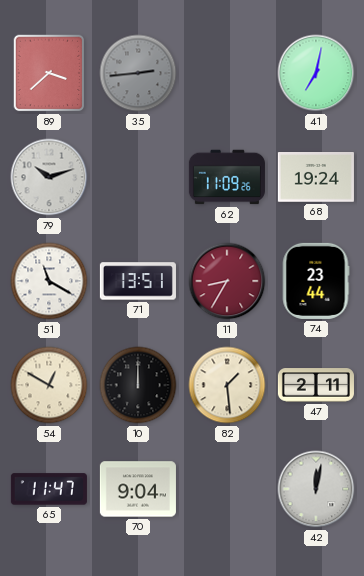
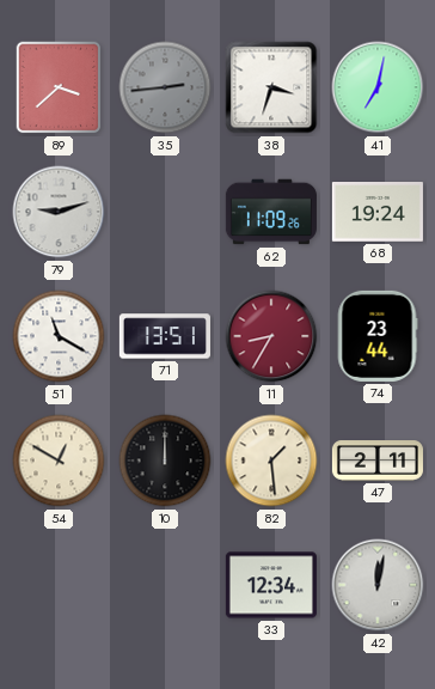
38: none -> 3:33 (271, 87)
79: 10:12 -> 9:12 (59, 212)
65: 11:47 -> none (49, 489)
70: 9:04 -> none (138, 489)
33: none -> 12:34 (271, 585)
